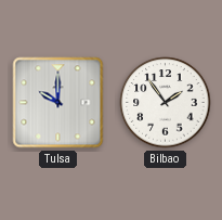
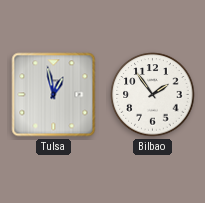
Tulsa: 10:00 -> 12:58 (54, 95)
